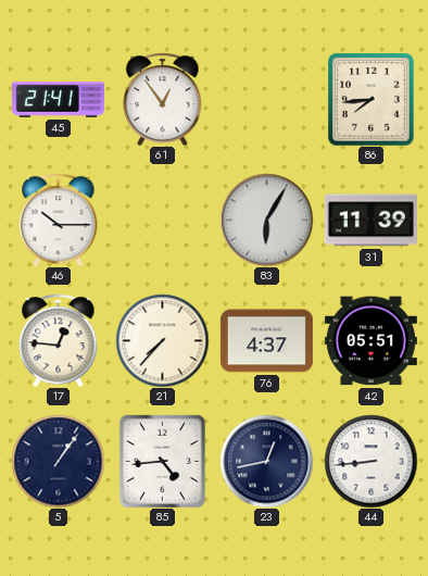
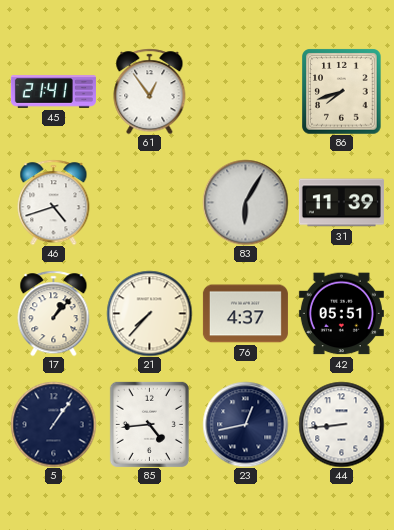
86: 7:44 -> 7:42 (342, 91)
46: 10:15 -> 4:42 (54, 202)
17: 12:46 -> 1:07 (54, 313)
